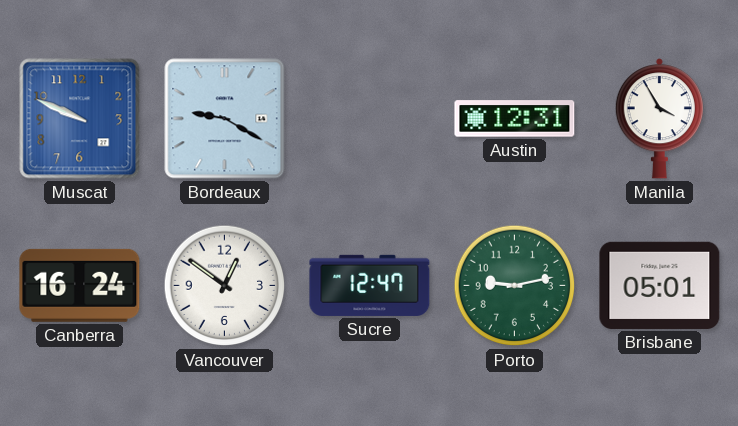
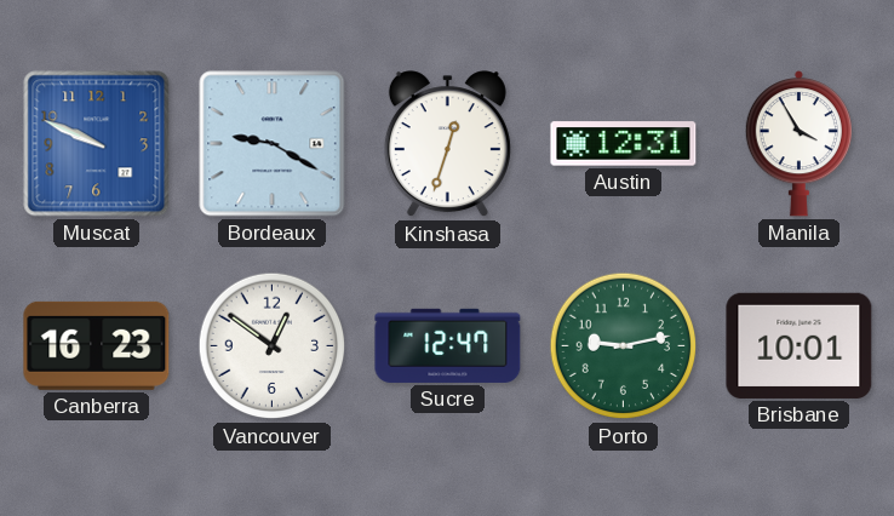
Kinshasa: none -> 12:33 (447, 144)
Canberra: 16:24 -> 16:23 (97, 345)
Brisbane: 05:01 -> 10:01 (800, 345)
